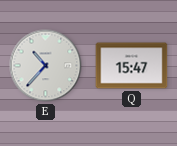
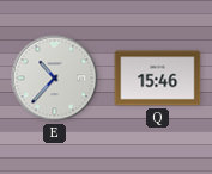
Q: 15:47 -> 15:46 (158, 79)
